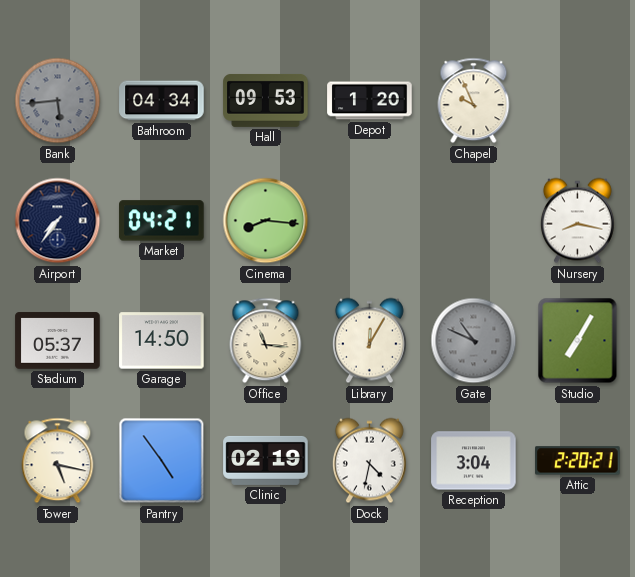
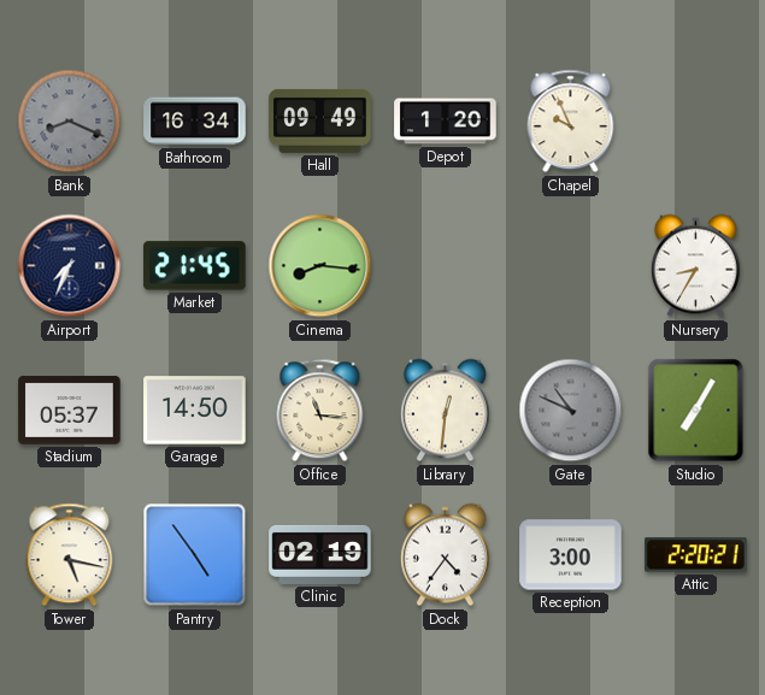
Bank: 5:44 -> 8:19 (70, 122)
Bathroom: 04:34 -> 16:34 (195, 122)
Hall: 09:53 -> 09:49 (320, 120)
Airport: 7:36 -> 7:34 (70, 266)
Market: 04:21 -> 21:45 (195, 266)
Nursery: 8:17 -> 8:35 (695, 266)
Library: 12:05 -> 12:31 (445, 411)
Dock: 4:32 -> 4:36 (445, 555)
Reception: 3:04 -> 3:00 (571, 555)
